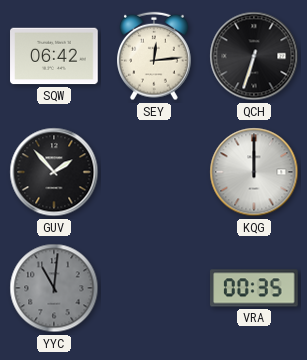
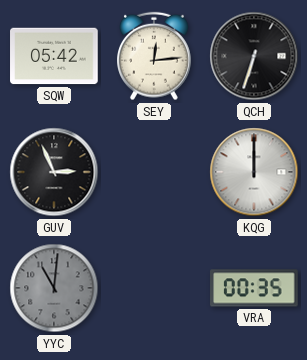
SQW: 06:42 -> 05:42 (54, 56)
GUV: 1:53 -> 2:56 (54, 172)
